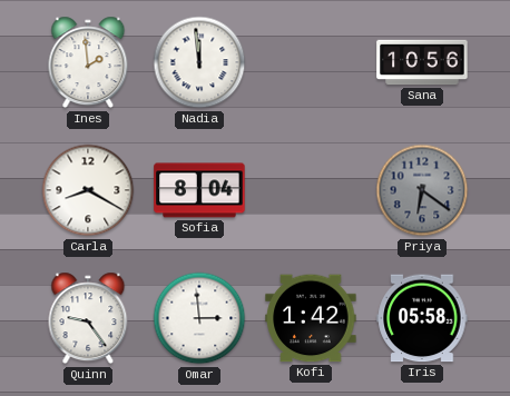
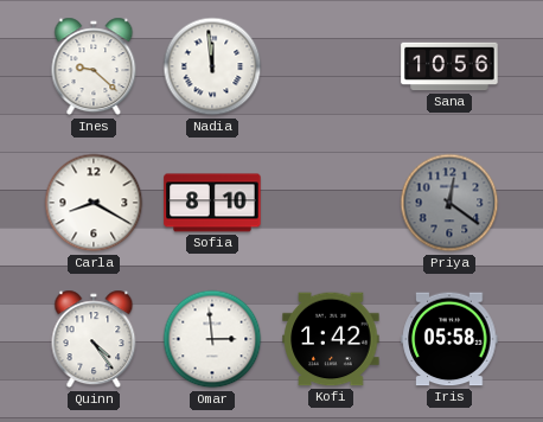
Ines: 1:59 -> 9:22 (94, 66)
Sofia: 8:04 -> 8:10 (212, 203)
Priya: 6:21 -> 12:21 (449, 203)
Quinn: 9:24 -> 4:24 (94, 339)
